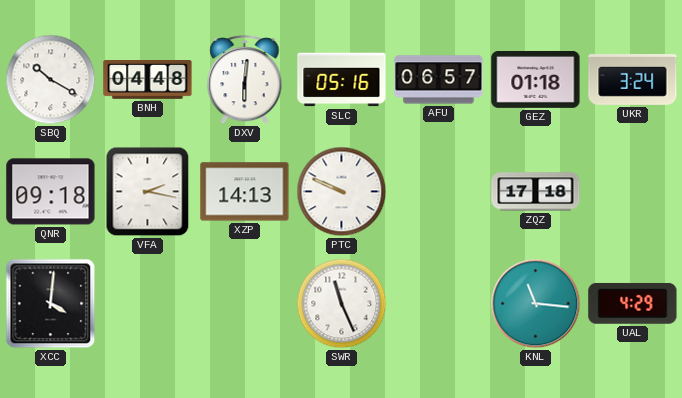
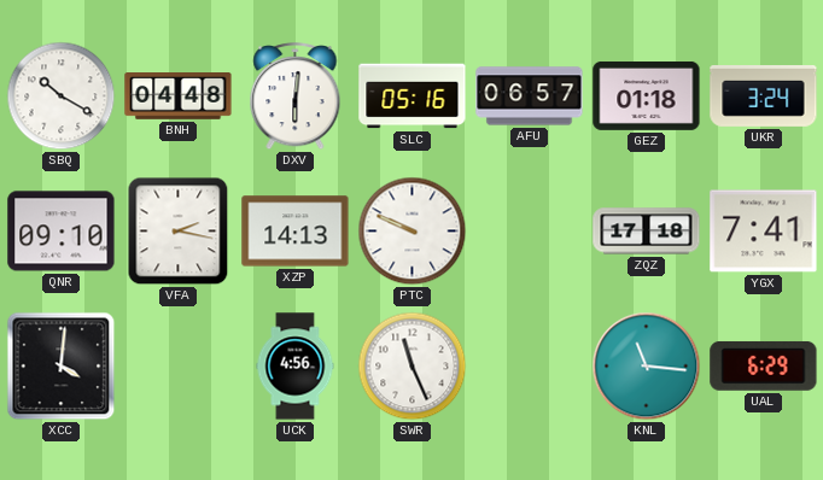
QNR: 09:18 -> 09:10 (62, 232)
YGX: none -> 7:41 (764, 232)
UCK: none -> 4:56 (296, 367)
UAL: 4:29 -> 6:29 (764, 367)
